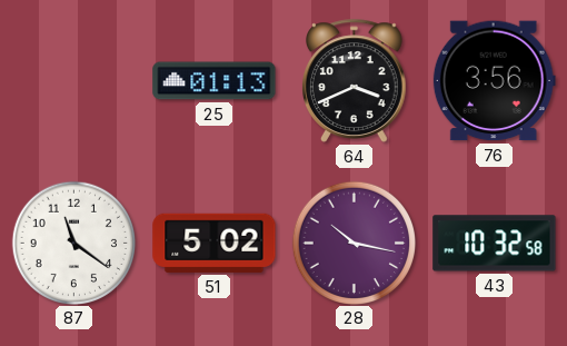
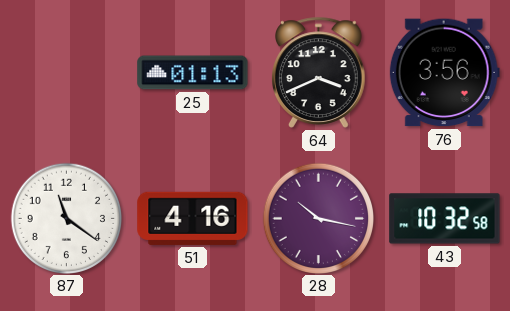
51: 5:02 -> 4:16 (193, 218)
